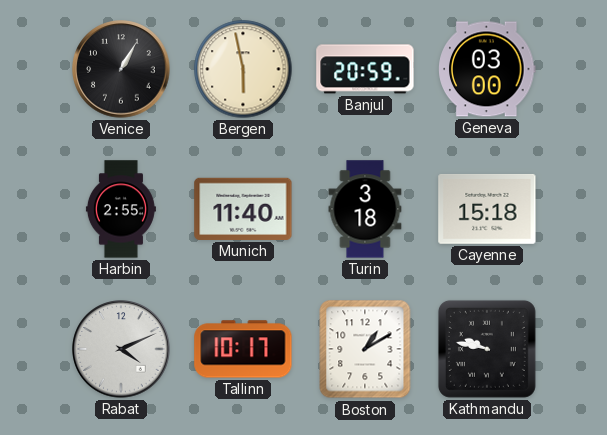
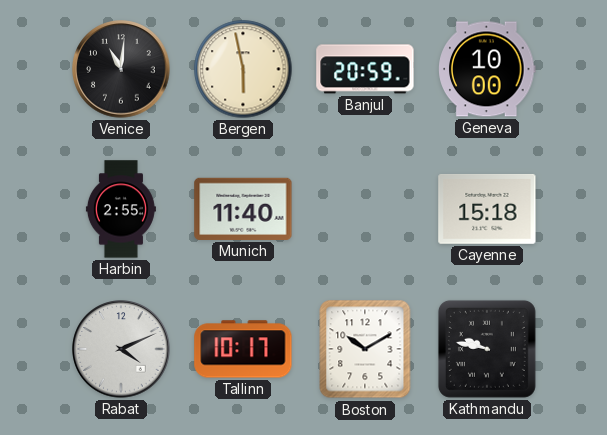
Venice: 1:05 -> 11:01 (121, 69)
Geneva: 03:00 -> 10:00 (487, 69)
Turin: 3:18 -> none (365, 209)
Boston: 1:10 -> 10:10 (365, 349)
